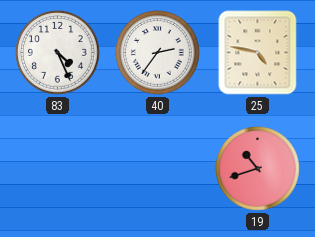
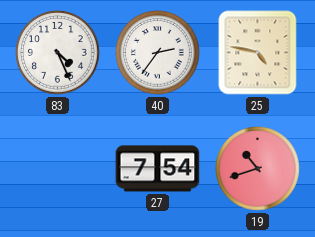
27: none -> 7:54 (158, 169)
